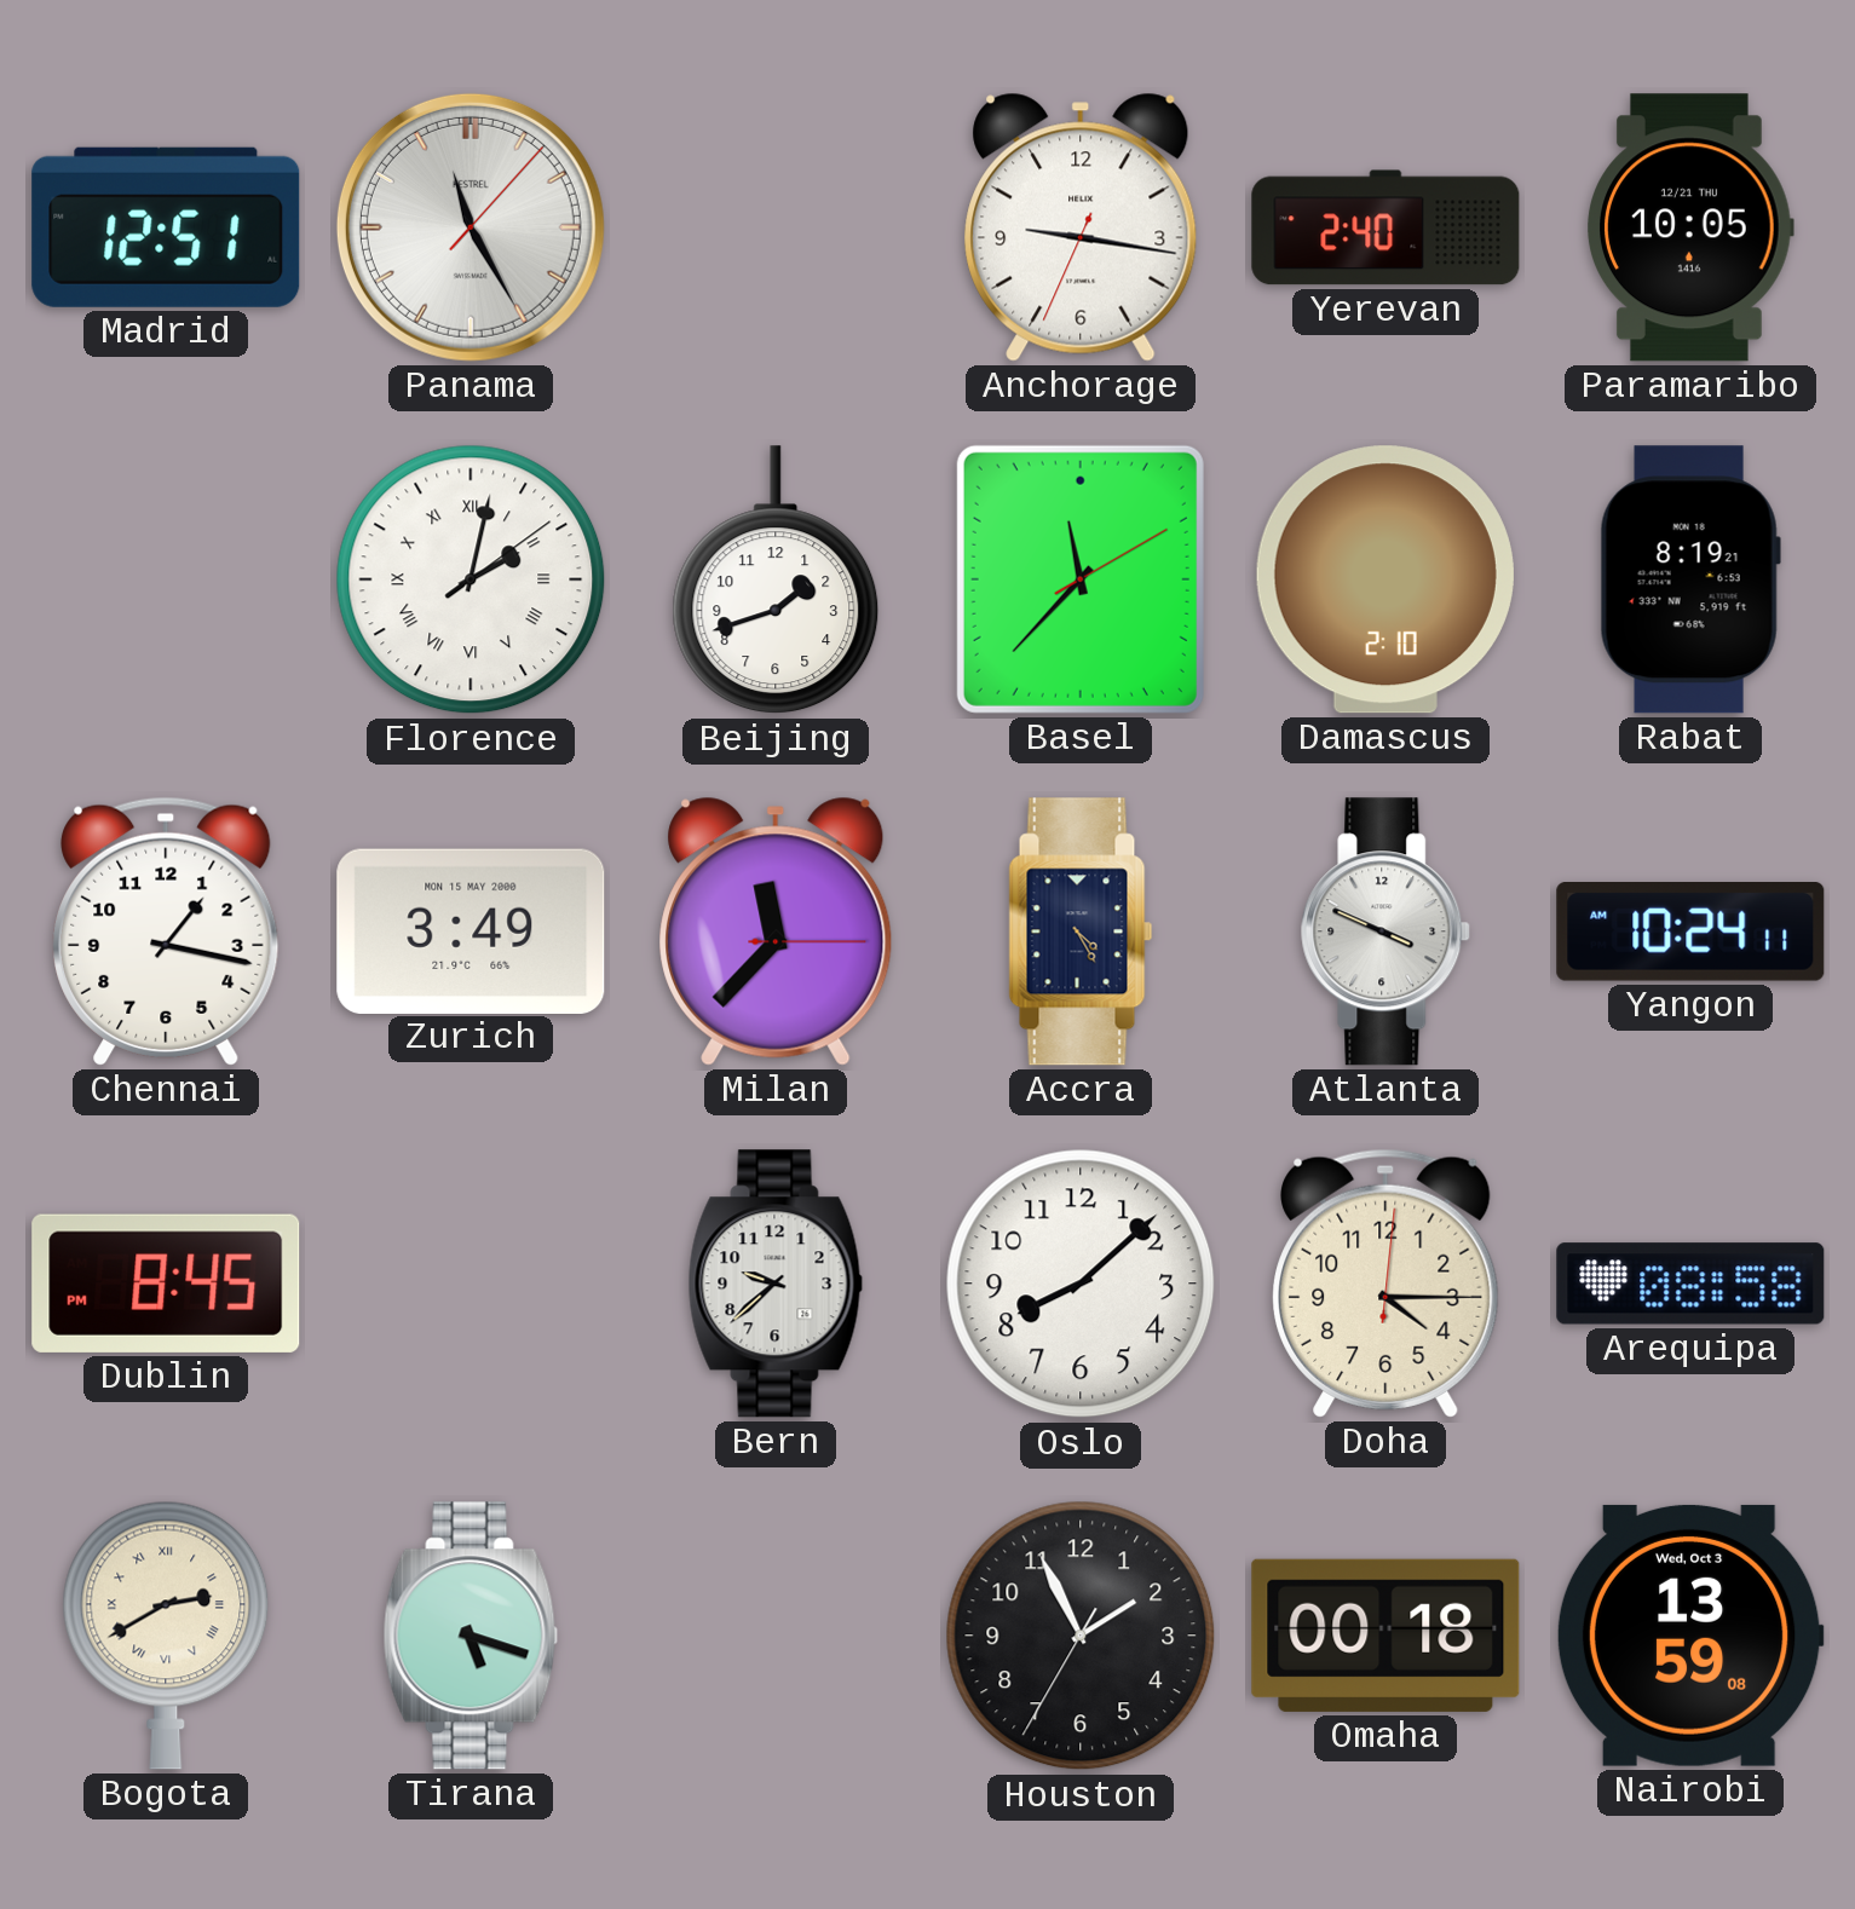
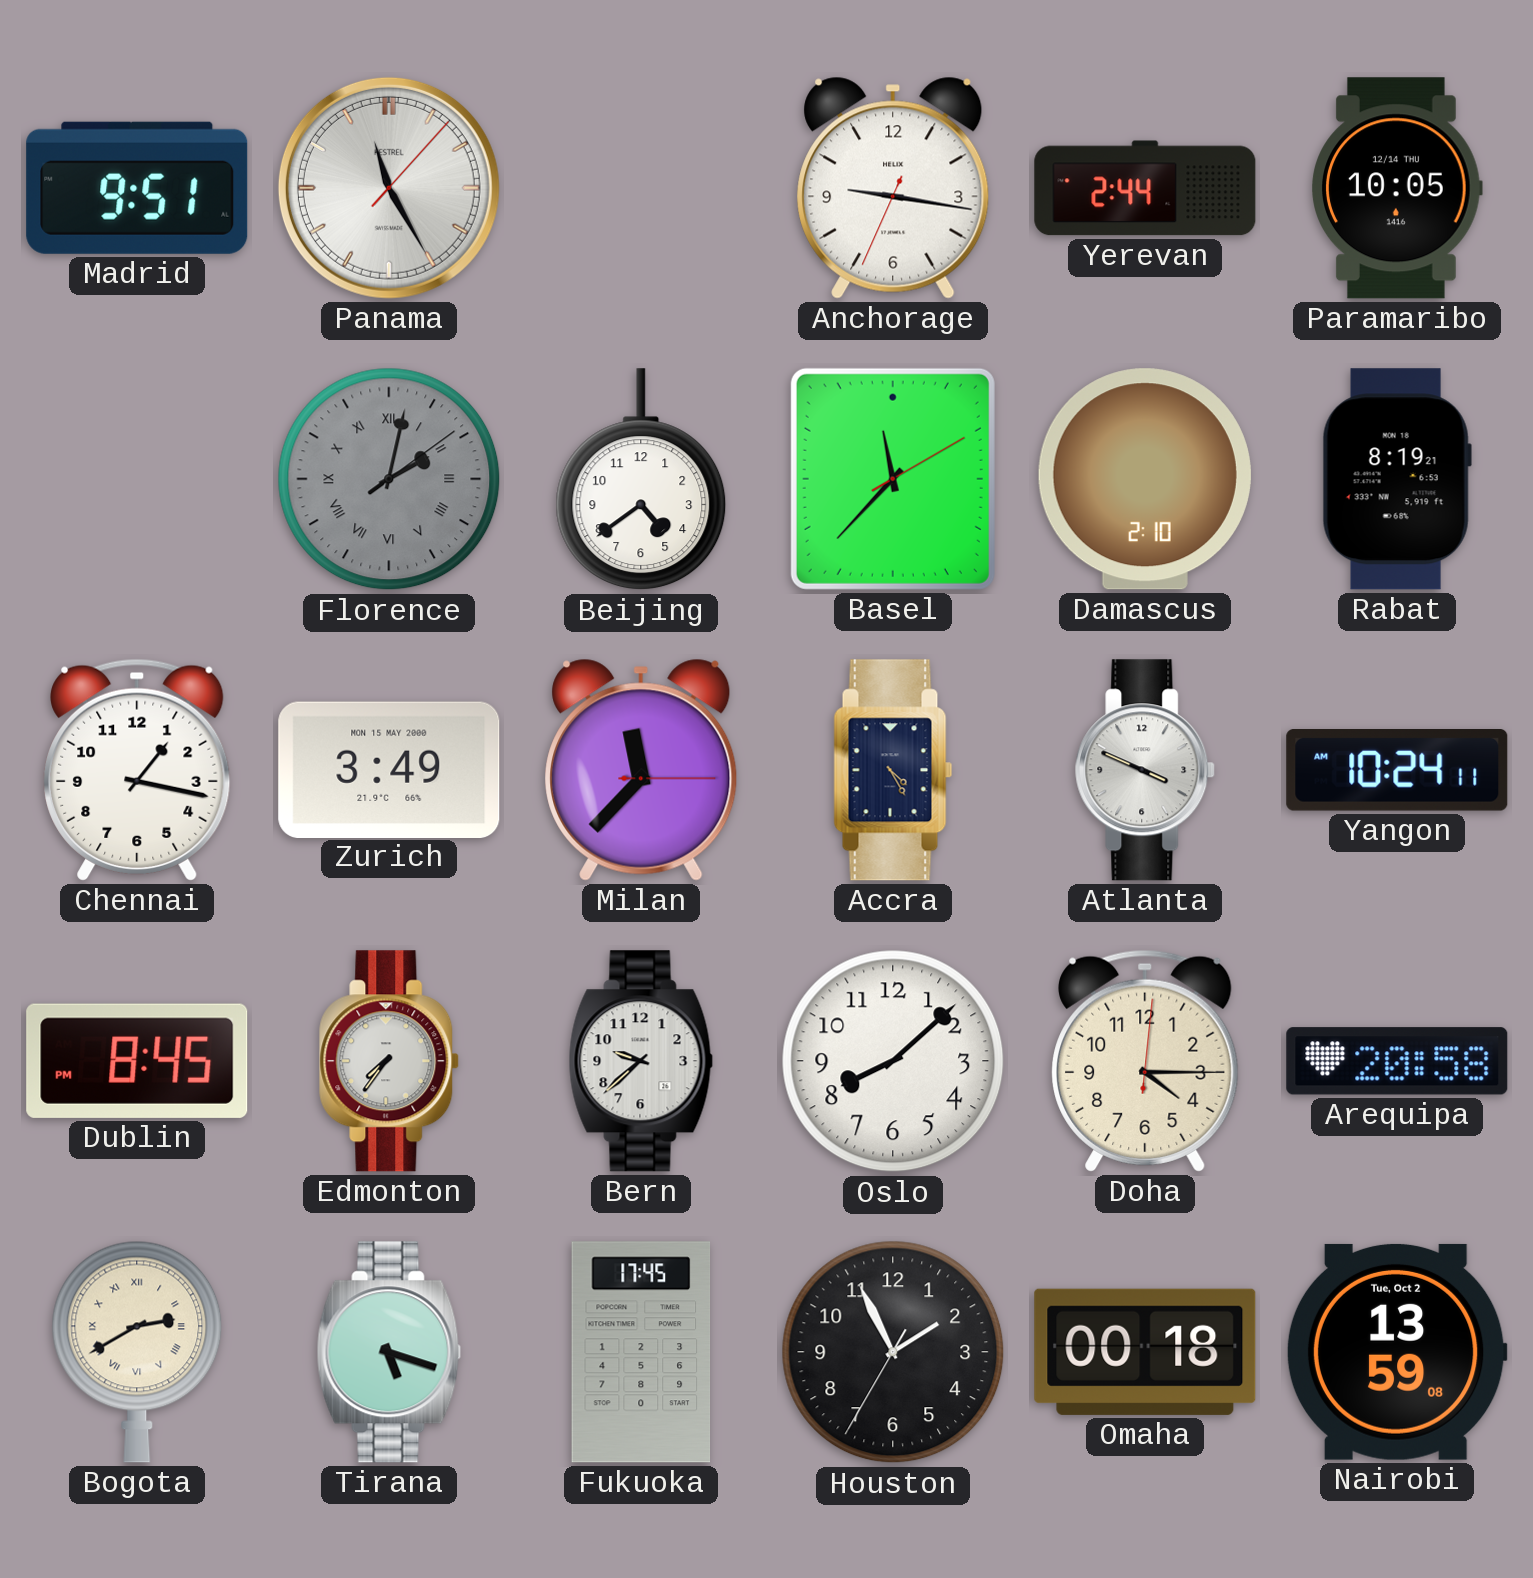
Madrid: 12:51 -> 9:51 (137, 188)
Yerevan: 2:40 -> 2:44 (1145, 188)
Paramaribo date: 12/21 THU -> 12/14 THU (1397, 188)
Florence dial: white -> grey (389, 479)
Beijing: 1:42 -> 4:39 (641, 480)
Edmonton: none -> 7:36 (390, 1061)
Arequipa: 08:58 -> 20:58 (1397, 1061)
Fukuoka: none -> 17:45 (641, 1352)
Nairobi date: Wed, Oct 3 -> Tue, Oct 2 (1397, 1352)
